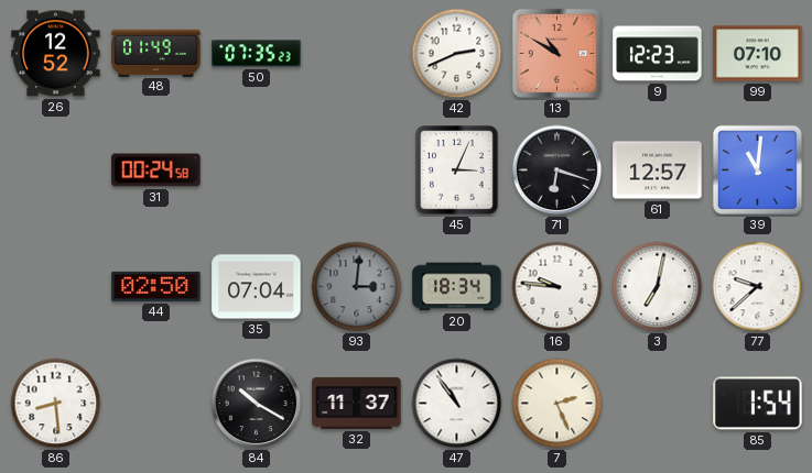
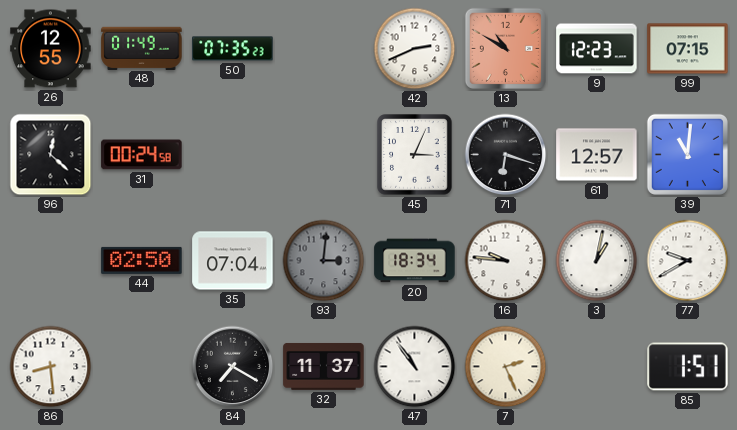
26: 12:52 -> 12:55 (51, 49)
99: 07:10 -> 07:15 (688, 49)
96: none -> 12:22 (51, 155)
3: 7:02 -> 1:02 (597, 261)
77: 9:38 -> 9:40 (688, 261)
84: 10:20 -> 7:20 (233, 367)
85: 1:54 -> 1:51 (688, 367)
